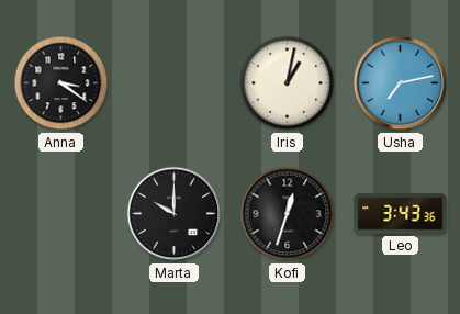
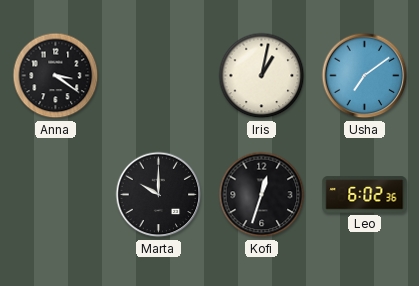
Usha: 7:13 -> 7:09 (365, 76)
Leo: 3:43 -> 6:02 (365, 195)
